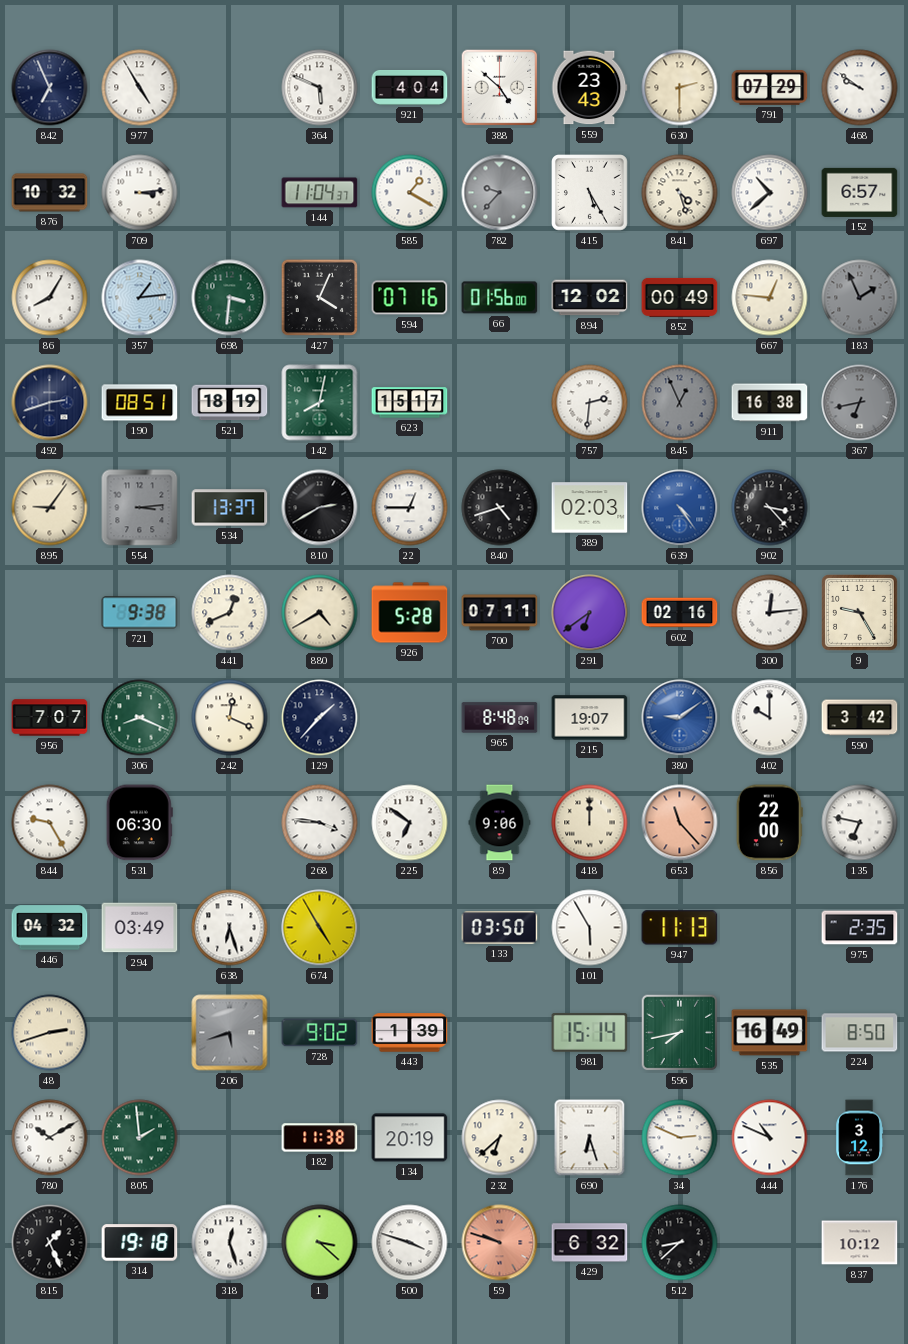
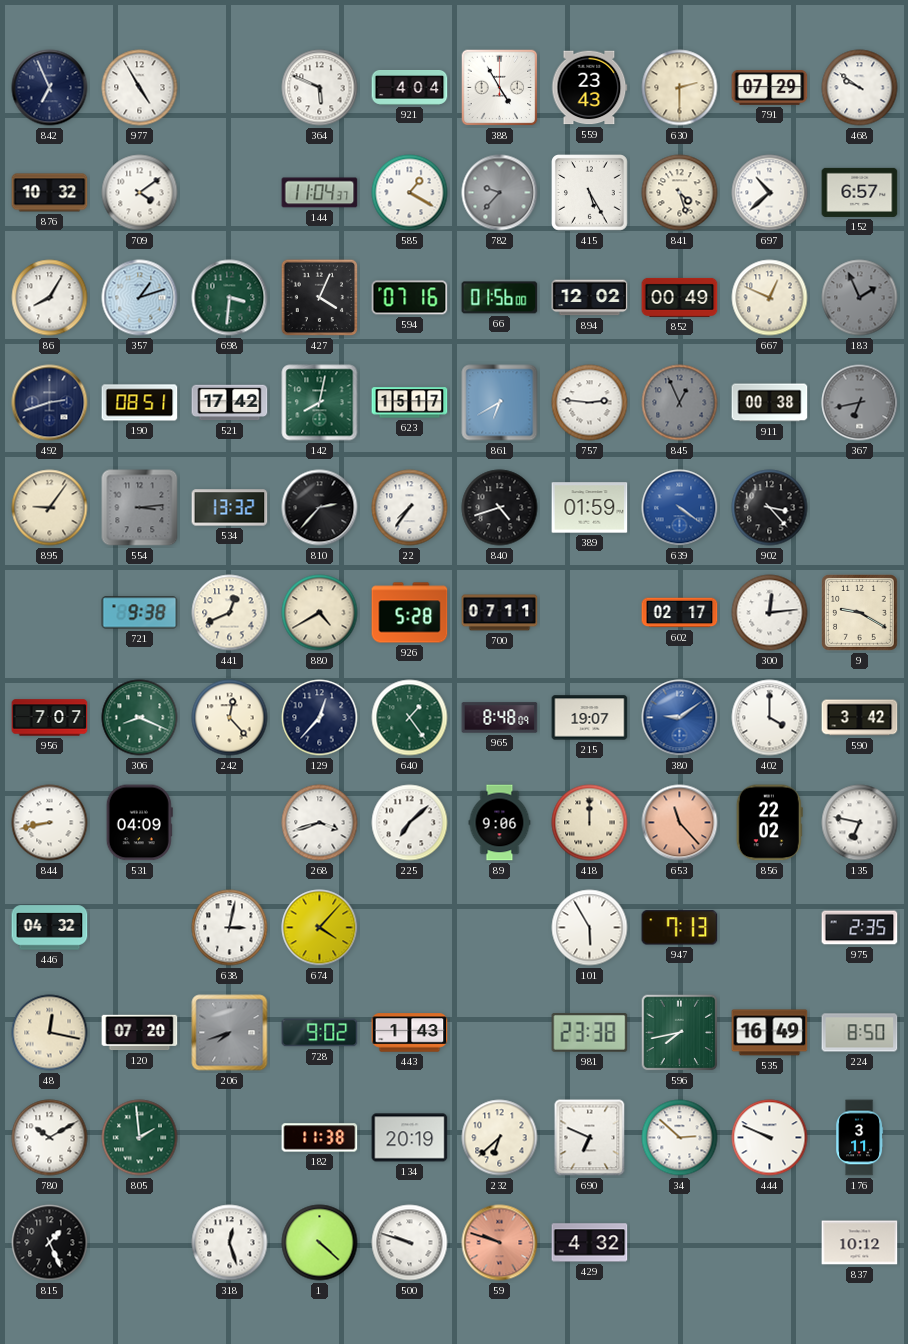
388: 4:52 -> 4:55 (500, 88)
709: 3:14 -> 4:09 (140, 193)
357: 1:14 -> 1:12 (140, 298)
667: 12:46 -> 12:49 (770, 298)
521: 18:19 -> 17:42 (230, 403)
861: none -> 6:40 (500, 403)
757: 2:31 -> 2:46 (590, 403)
911: 16:38 -> 00:38 (770, 403)
534: 13:37 -> 13:32 (230, 508)
810: 2:40 -> 2:37 (320, 508)
22: 12:45 -> 7:36 (410, 508)
389: 02:03 -> 01:59 (590, 508)
639: 4:24 -> 4:21 (680, 508)
291: 6:39 -> none (590, 613)
602: 02:16 -> 02:17 (680, 613)
9: 9:25 -> 9:20 (860, 613)
242: 12:19 -> 12:23 (230, 718)
129: 1:37 -> 12:37 (320, 718)
640: none -> 1:24 (410, 718)
402: 10:00 -> 4:00 (770, 718)
844: 9:25 -> 8:43 (50, 823)
531: 06:30 -> 04:09 (139, 823)
268: 3:46 -> 3:42 (320, 823)
225: 6:51 -> 7:08 (410, 823)
856: 22:00 -> 22:02 (769, 823)
294: 03:49 -> none (140, 928)
638: 6:27 -> 3:02 (230, 928)
674: 4:55 -> 4:07 (320, 928)
133: 03:50 -> none (500, 928)
947: 11:13 -> 7:13 (680, 928)
48: 2:42 -> 12:17 (50, 1033)
120: none -> 07:20 (140, 1033)
206: 5:42 -> 7:42 (230, 1033)
443: 1:39 -> 1:43 (410, 1033)
981: 15:14 -> 23:38 (590, 1033)
690: 6:27 -> 6:49 (590, 1138)
34: 2:49 -> 2:52 (680, 1138)
444: 10:49 -> 9:49 (770, 1138)
176: 3:12 -> 3:11 (860, 1138)
314: 19:18 -> none (140, 1243)
1: 3:22 -> 4:22 (320, 1243)
500: 3:48 -> 9:48 (410, 1243)
429: 6:32 -> 4:32 (590, 1243)
512: 8:38 -> none (680, 1243)
